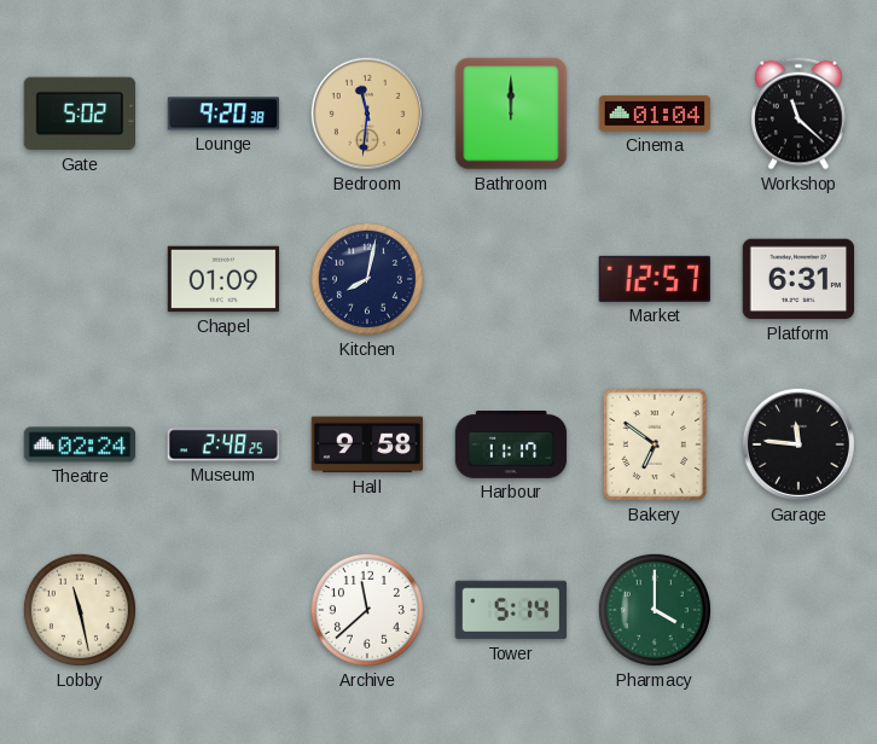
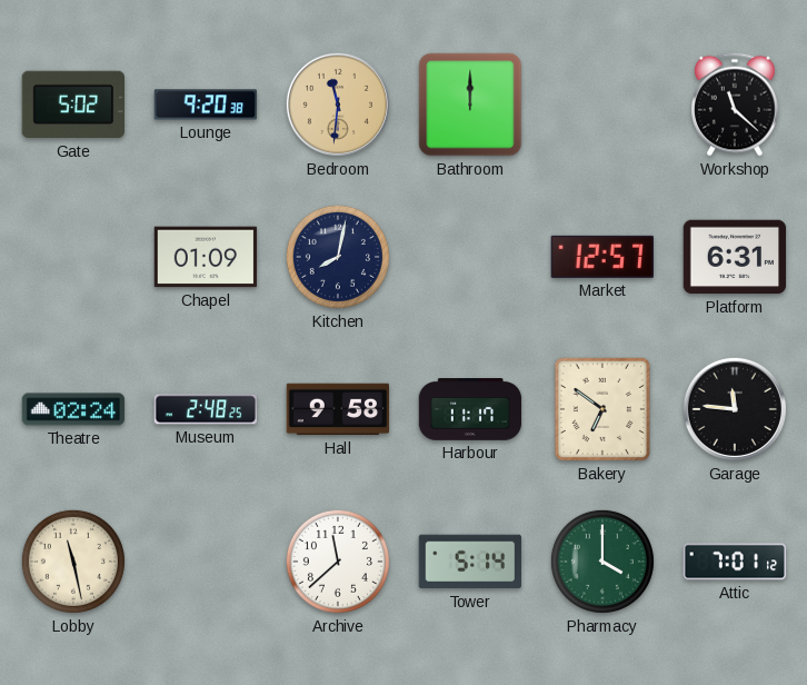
Cinema: 01:04 -> none (655, 114)
Attic: none -> 7:01 (735, 562)
